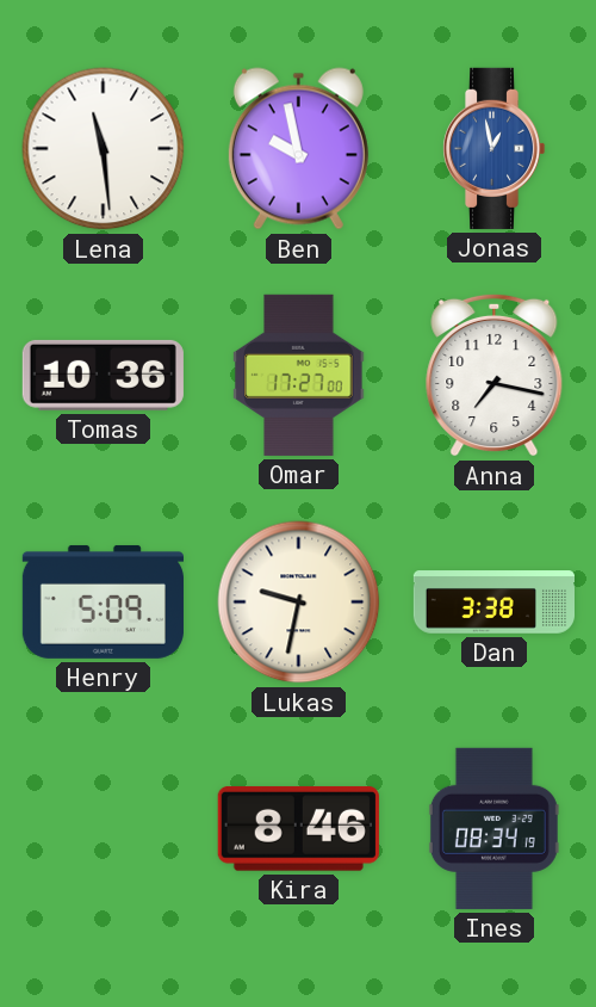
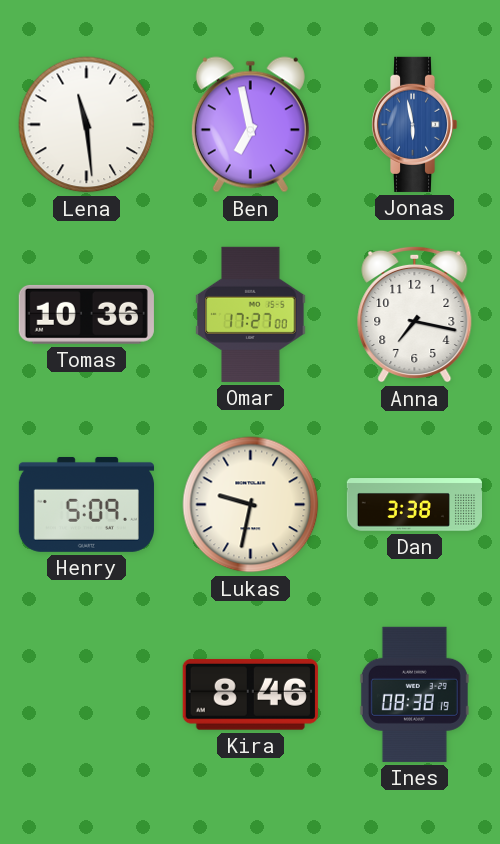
Ben: 9:58 -> 6:58 (250, 125)
Jonas: 12:58 -> 5:58 (414, 124)
Ines: 08:34 -> 08:38 (414, 694)
